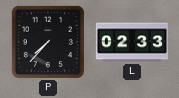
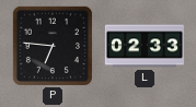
P: 7:37 -> 6:46 (53, 46)
